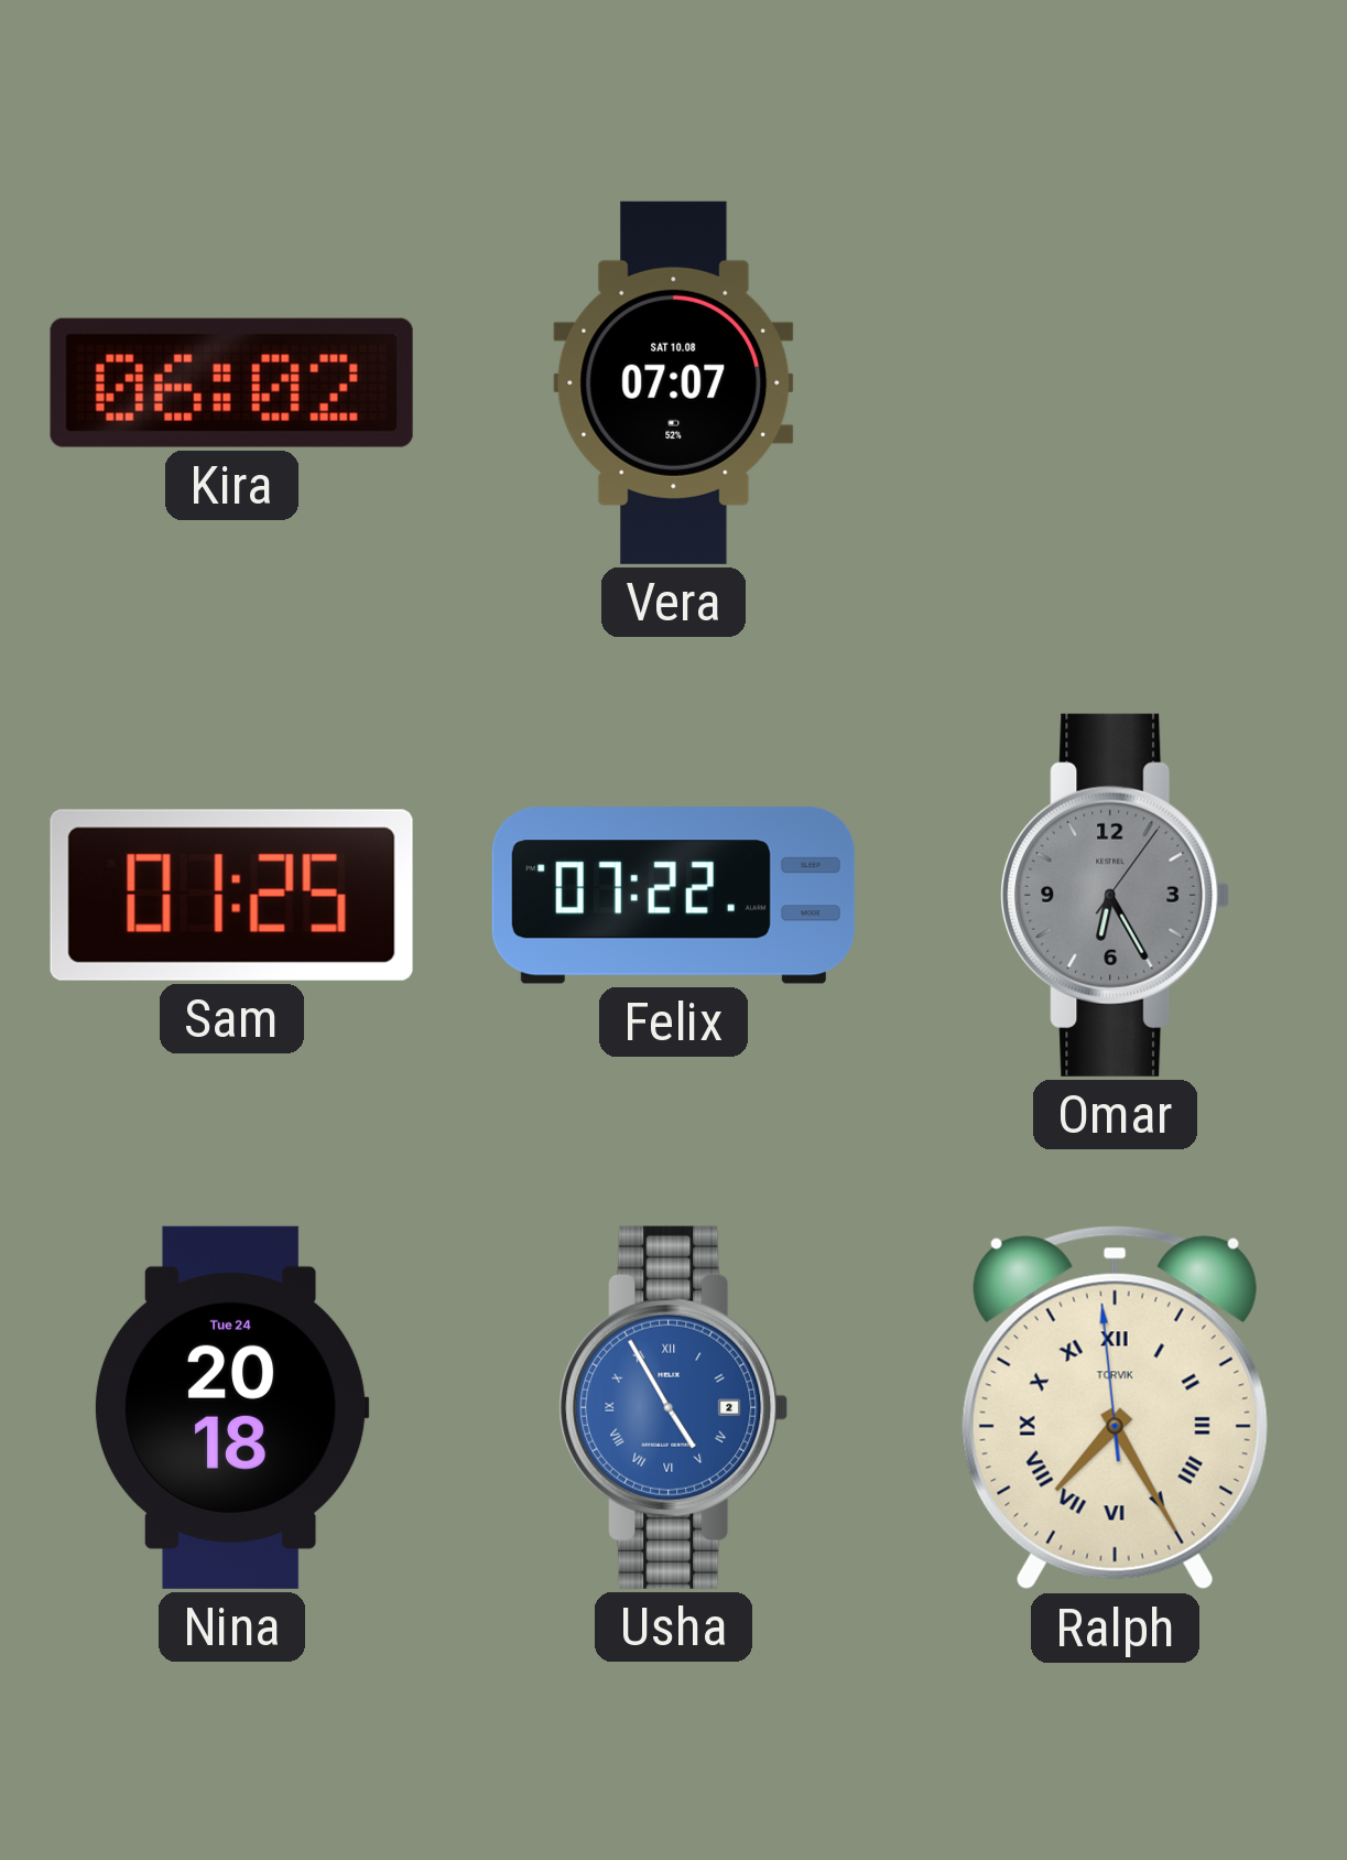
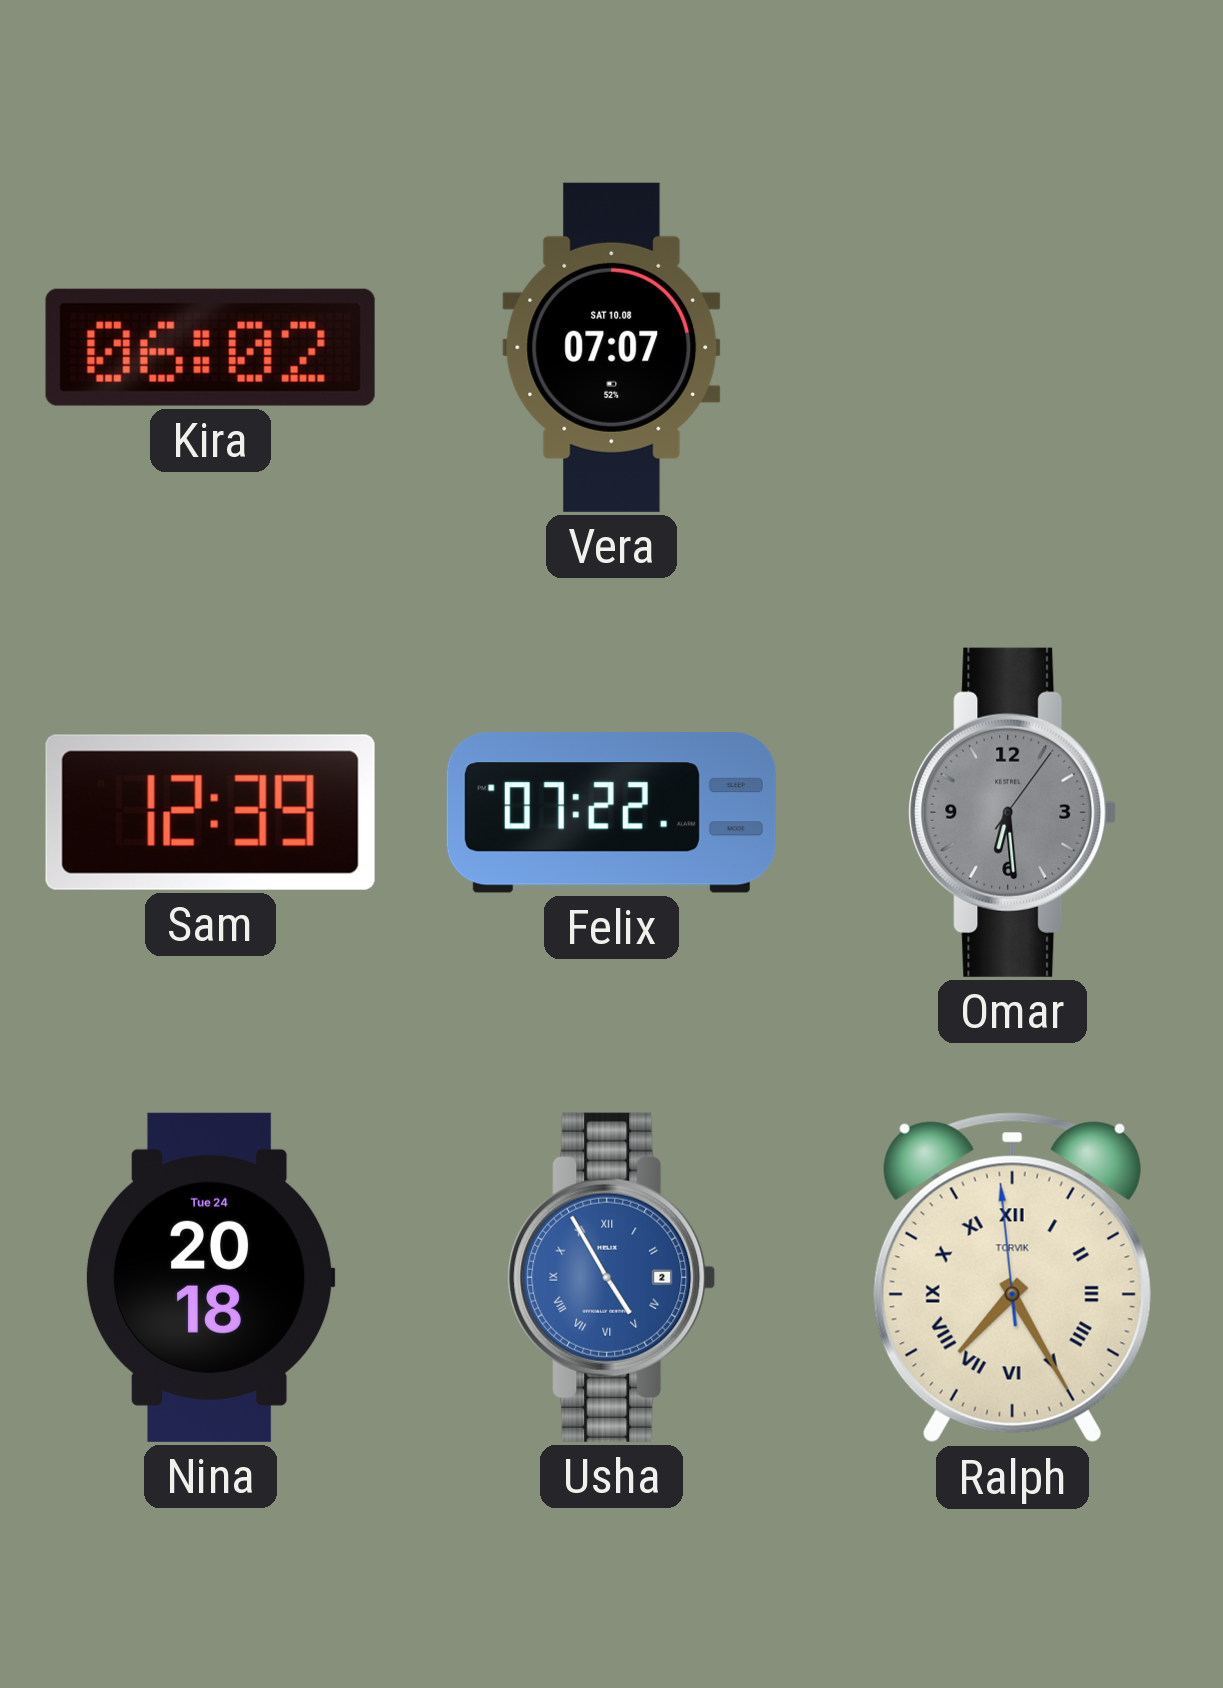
Sam: 01:25 -> 12:39 (210, 812)
Omar: 6:25 -> 6:29 (1013, 812)
